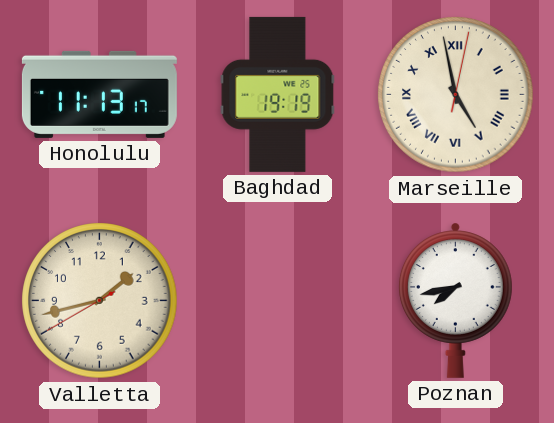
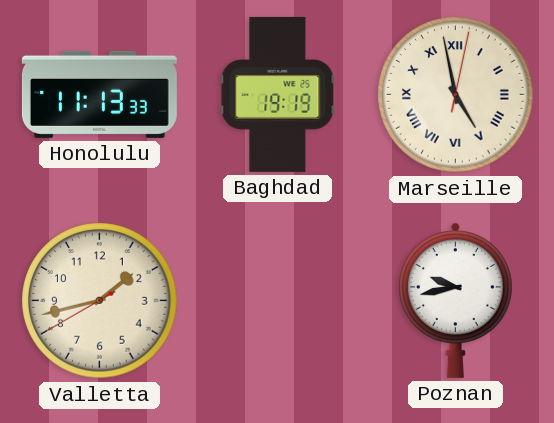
Honolulu: 11:13:17 -> 11:13:33 (99, 94)
Poznan: 7:43 -> 9:43 (455, 300)
